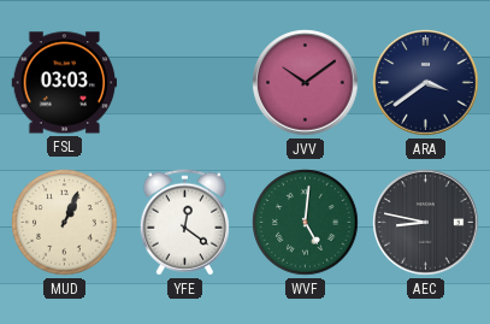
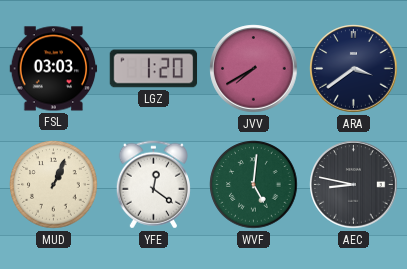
LGZ: none -> 1:20 (154, 69)
JVV: 10:09 -> 7:40 (254, 69)
